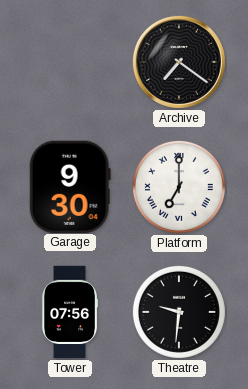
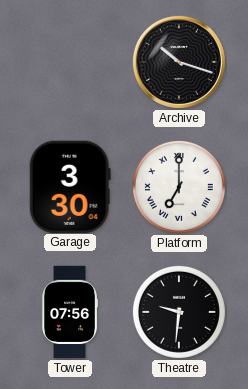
Archive: 7:21 -> 10:18 (179, 62)
Garage: 9:30 -> 3:30 (70, 186)
